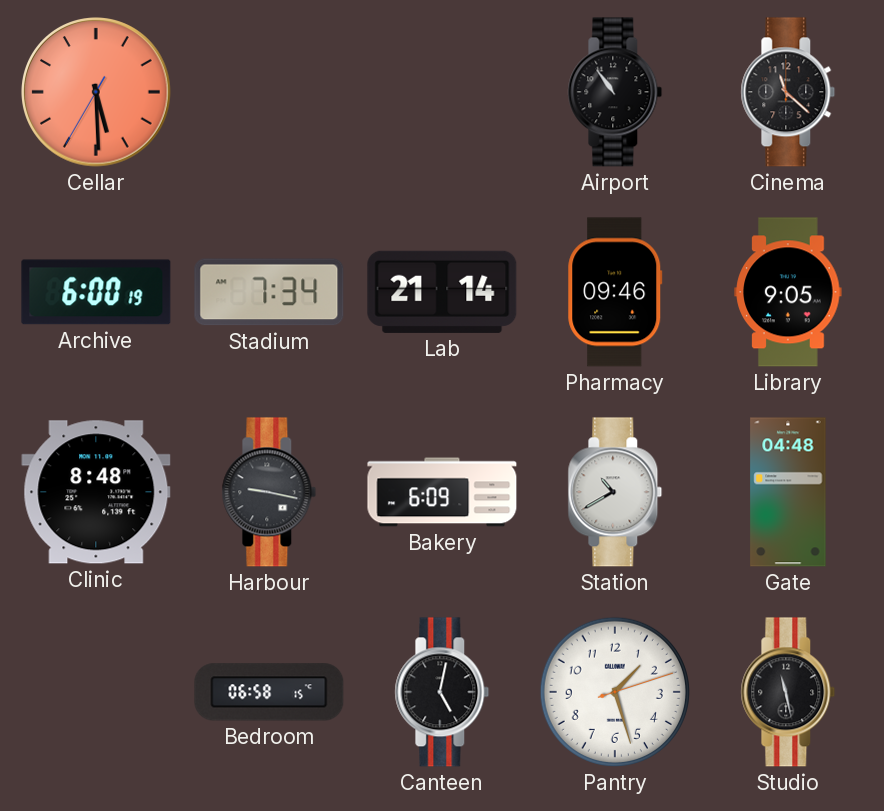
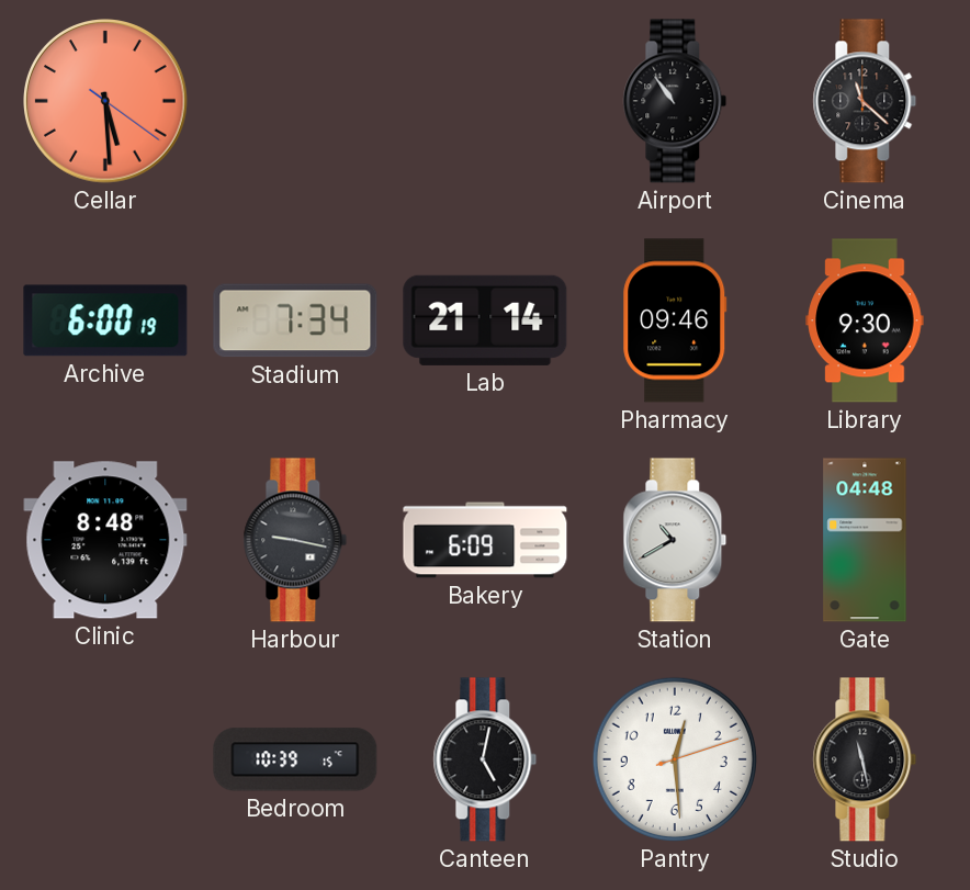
Cellar: 5:29:35 -> 5:29:21 (105, 101)
Library: 9:05 -> 9:30 (865, 320)
Bedroom: 06:58 -> 10:39 (295, 759)
Pantry: 1:27 -> 12:29 (675, 759)
